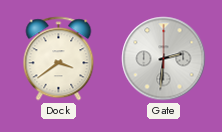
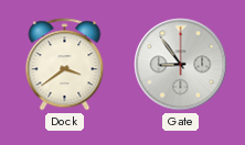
Gate: 2:31 -> 8:54 (181, 65)
